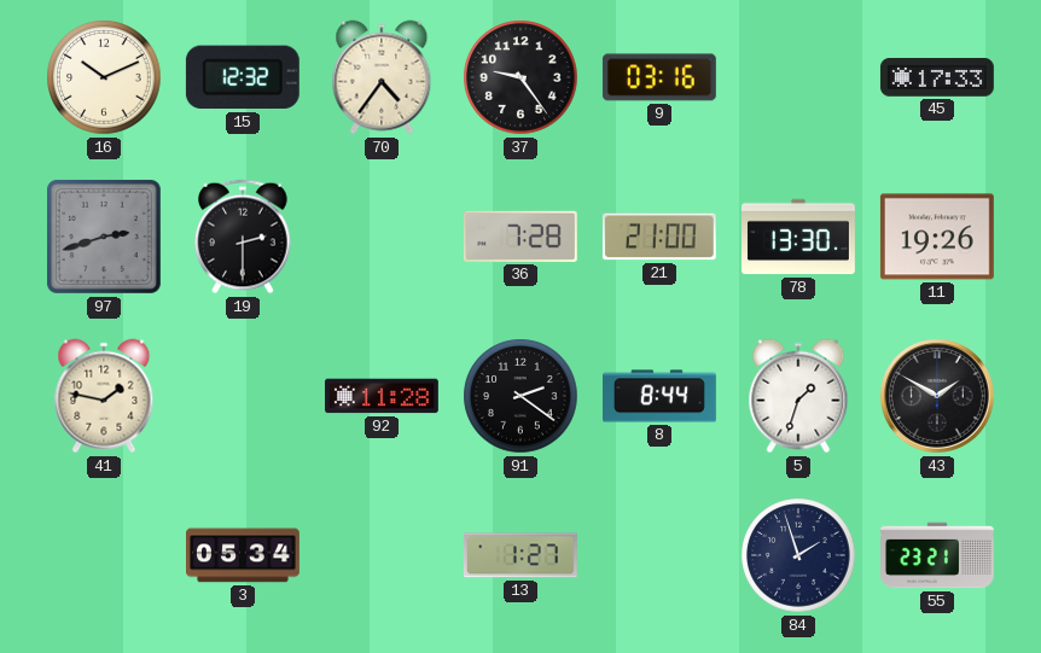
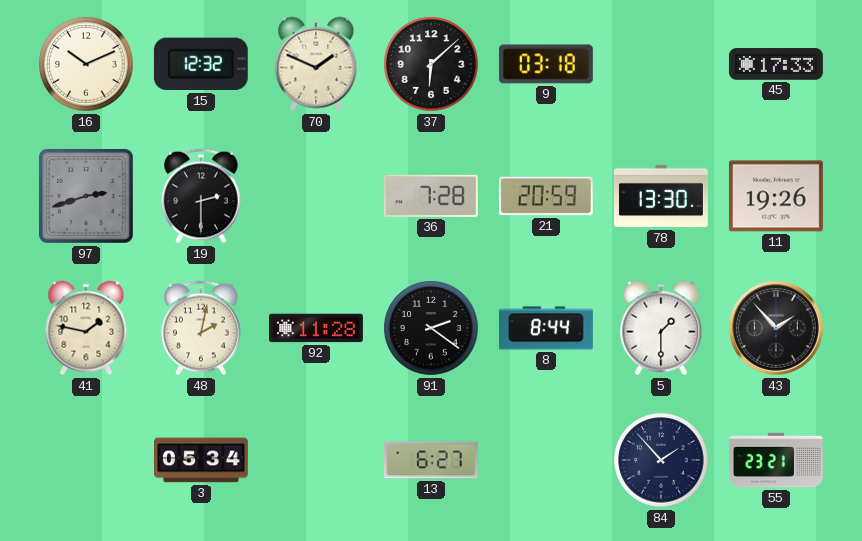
70: 4:36 -> 1:49 (316, 64)
37: 9:24 -> 6:08 (431, 64)
9: 03:16 -> 03:18 (546, 64)
21: 21:00 -> 20:59 (546, 196)
48: none -> 2:02 (201, 328)
5: 1:33 -> 1:30 (661, 328)
43: 1:50 -> 1:53 (777, 329)
13: 1:27 -> 6:27 (431, 460)
84: 1:57 -> 1:53 (661, 460)
